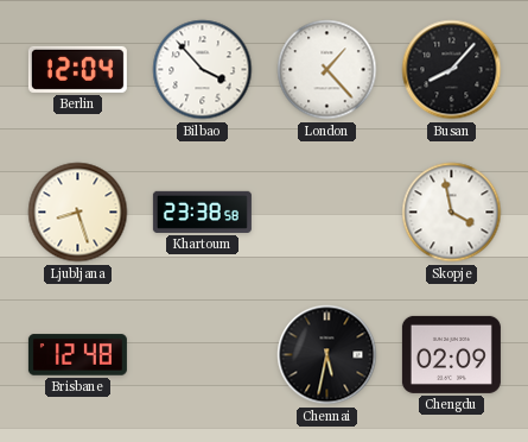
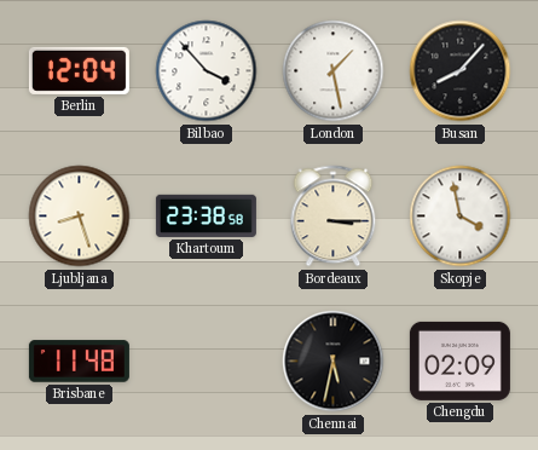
London: 1:23 -> 1:28 (334, 71)
Bordeaux: none -> 3:15 (334, 217)
Brisbane: 12:48 -> 11:48 (79, 362)
